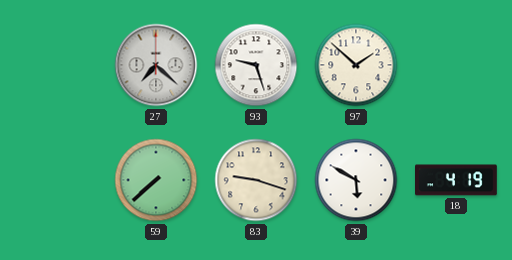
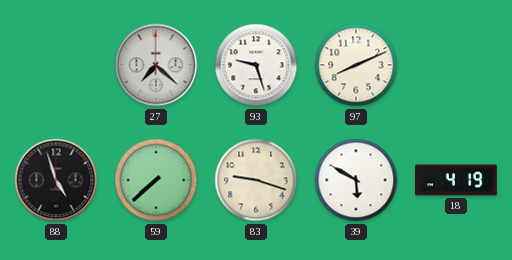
97: 1:52 -> 8:11 (356, 65)
88: none -> 4:57 (56, 180)
